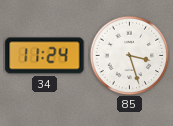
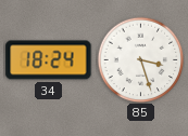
34: 11:24 -> 18:24 (49, 60)
